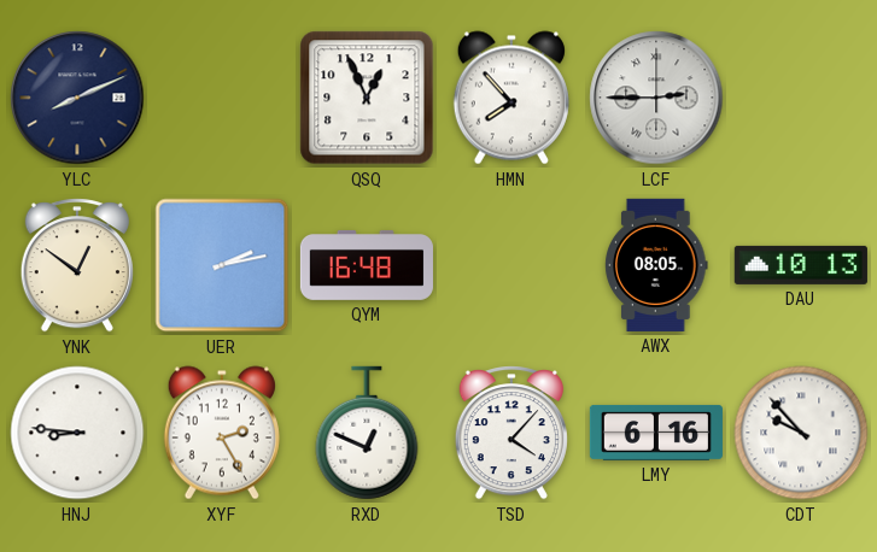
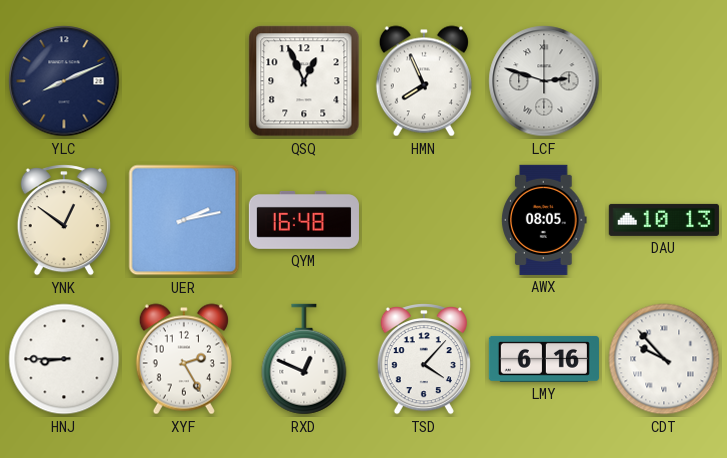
HMN: 7:53 -> 7:56 (424, 81)
LCF: 2:45 -> 2:48 (544, 81)
HNJ: 8:46 -> 8:45 (64, 359)
